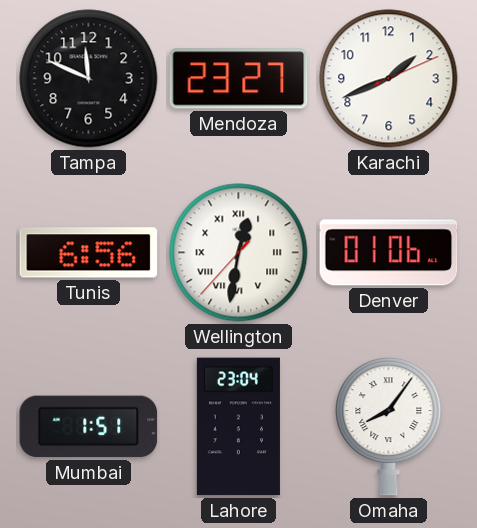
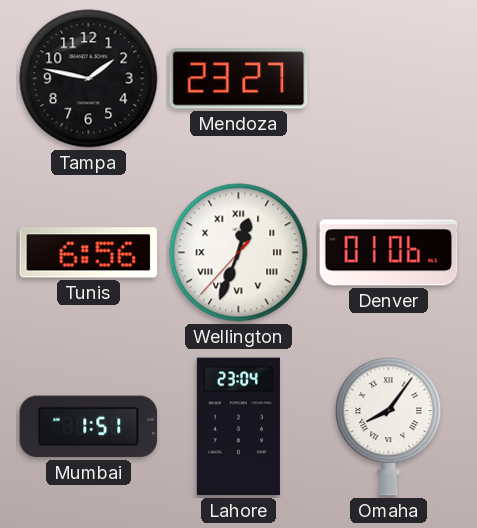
Tampa: 11:49 -> 1:47 (89, 79)
Karachi: 1:41 -> none (389, 79)
Wellington: 12:31 -> 12:33 (239, 253)
